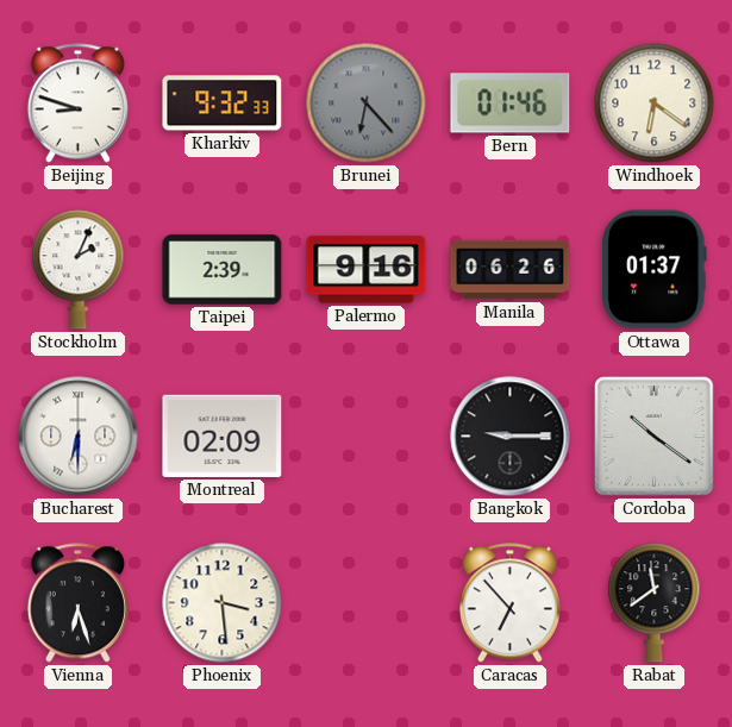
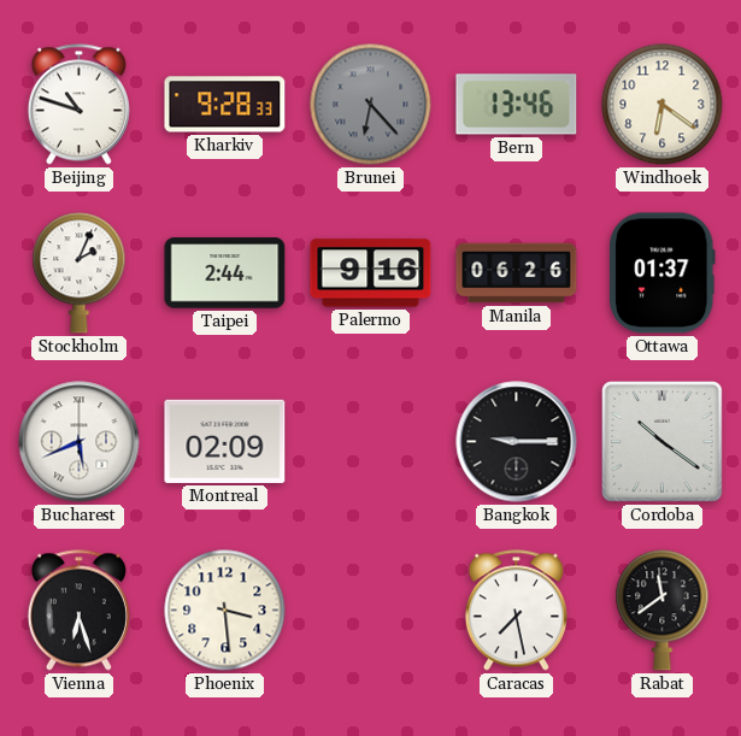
Beijing: 8:48 -> 10:48 (78, 105)
Kharkiv: 9:32 -> 9:28 (225, 105)
Bern: 01:46 -> 13:46 (517, 105)
Taipei: 2:39 -> 2:44 (225, 273)
Bucharest: 6:30 -> 5:41 (80, 442)
Caracas: 6:53 -> 7:28 (516, 611)
